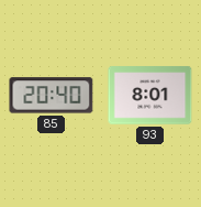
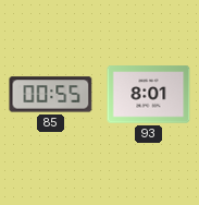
85: 20:40 -> 00:55 (51, 95)
